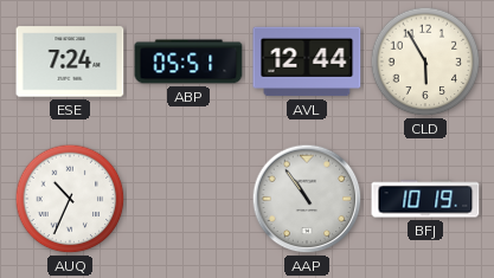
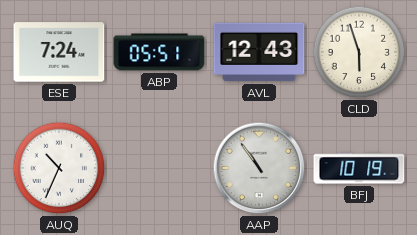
AVL: 12:44 -> 12:43 (259, 52)
CLD: 5:55 -> 5:57 (359, 52)
